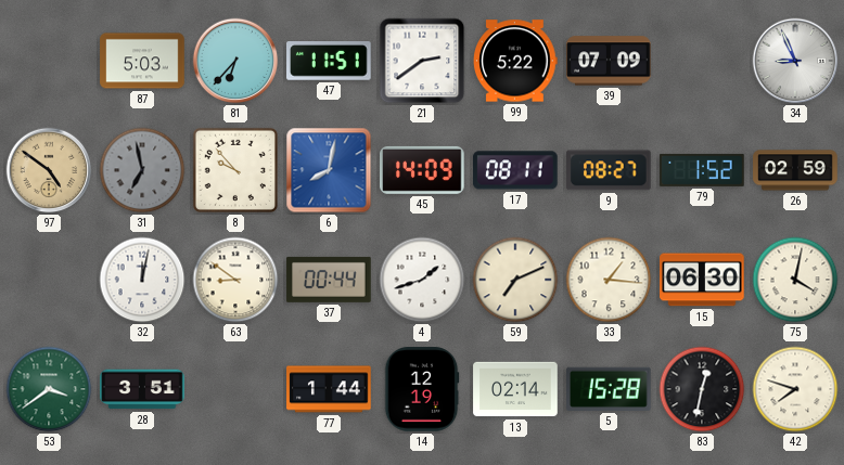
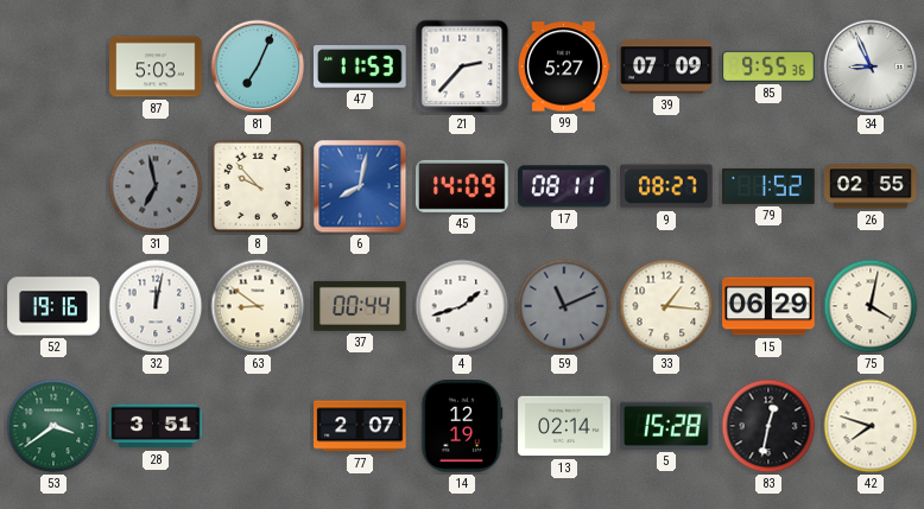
81: 6:37 -> 7:04 (258, 66)
47: 11:51 -> 11:53 (361, 68)
21: 2:39 -> 2:37 (462, 66)
99: 5:22 -> 5:27 (565, 66)
85: none -> 9:55 (768, 66)
97: 4:51 -> none (49, 170)
26: 02:59 -> 02:55 (871, 186)
52: none -> 19:16 (53, 306)
59: 7:11 -> 11:11 (564, 306)
59 dial: cream -> grey (564, 306)
15: 06:30 -> 06:29 (768, 306)
77: 1:44 -> 2:07 (360, 426)
